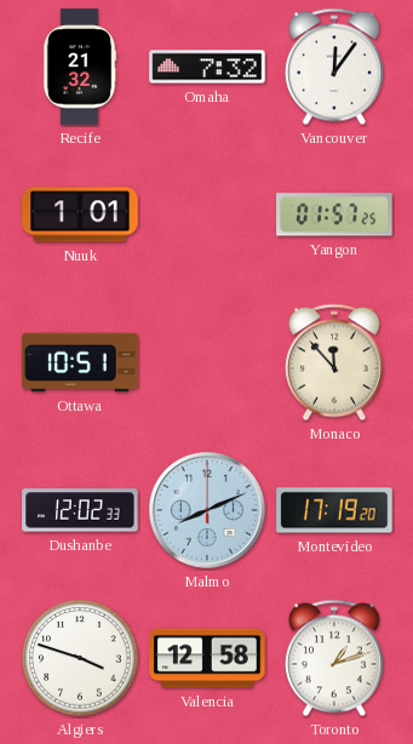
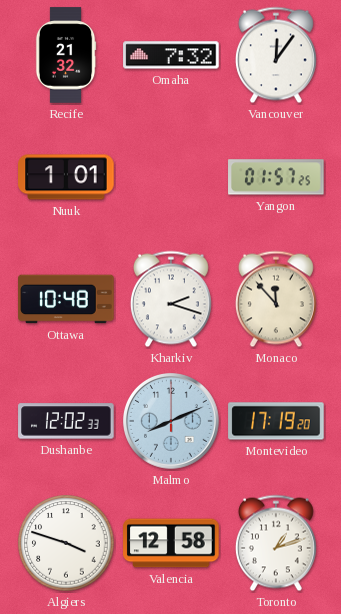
Ottawa: 10:51 -> 10:48 (66, 299)
Kharkiv: none -> 2:18 (171, 299)
